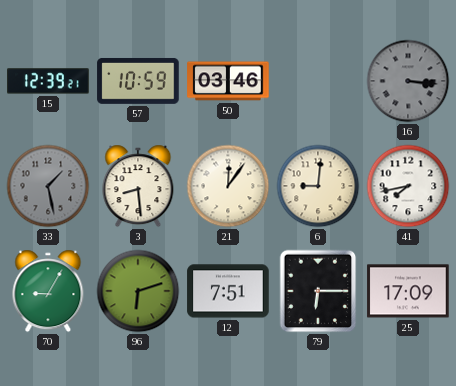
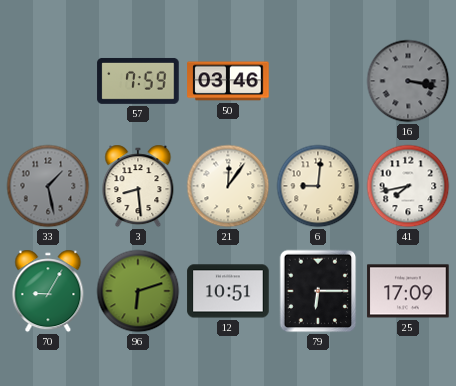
15: 12:39 -> none (48, 81)
57: 10:59 -> 7:59 (138, 81)
16: 3:16 -> 3:17 (408, 81)
12: 7:51 -> 10:51 (228, 291)
